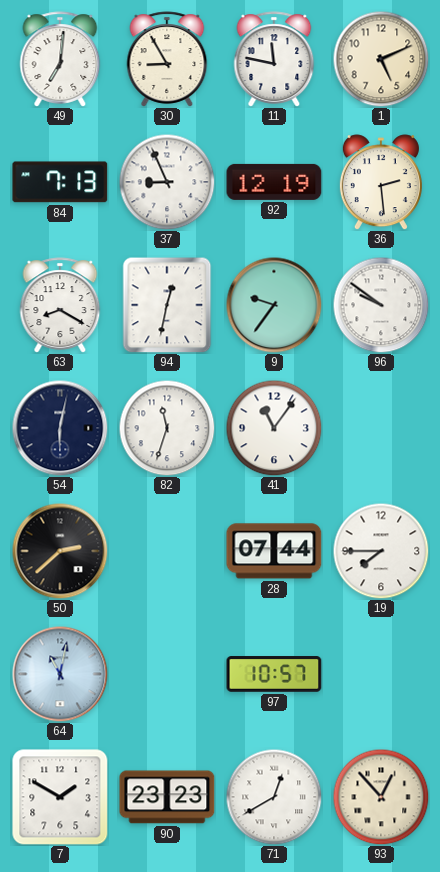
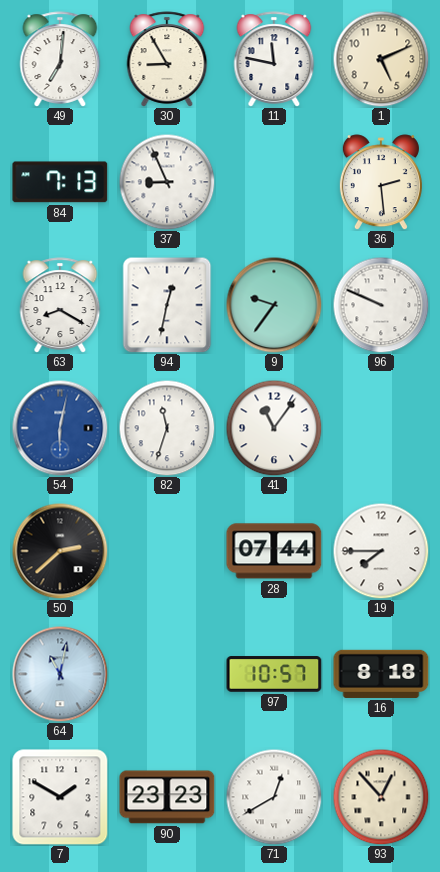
92: 12:19 -> none (274, 182)
96: 9:51 -> 9:49 (381, 305)
54 dial: navy -> blue (60, 428)
16: none -> 8:18 (381, 674)
